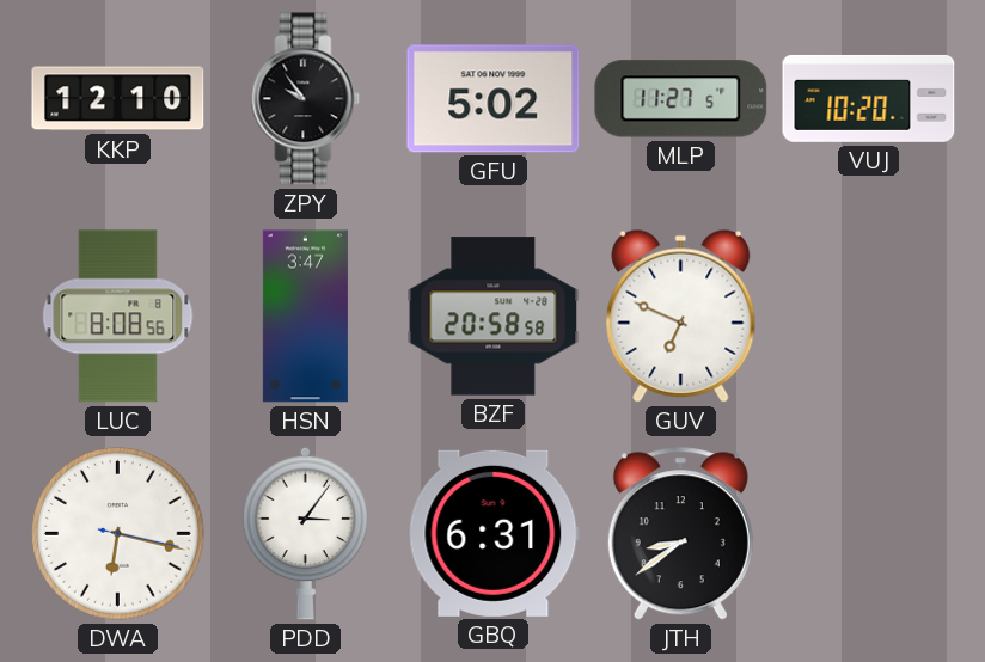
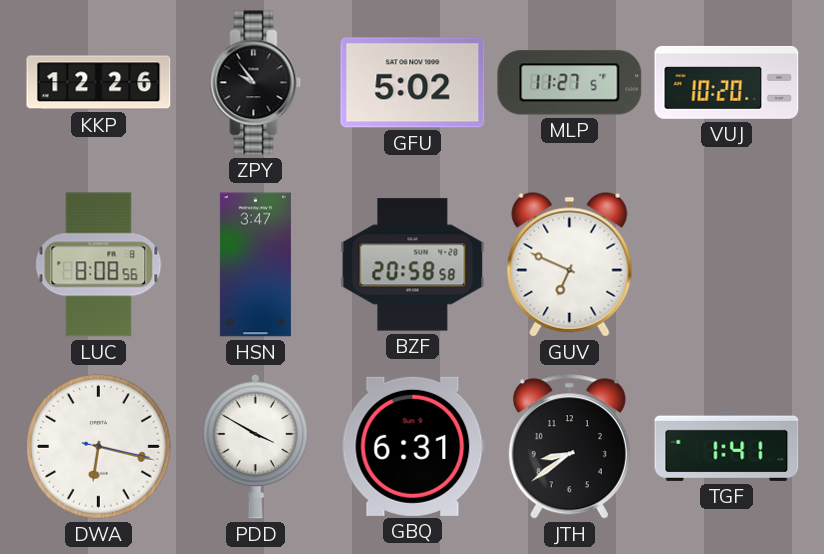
KKP: 12:10 -> 12:26 (99, 83)
PDD: 3:06 -> 3:50 (256, 446)
TGF: none -> 1:41 (727, 446)
